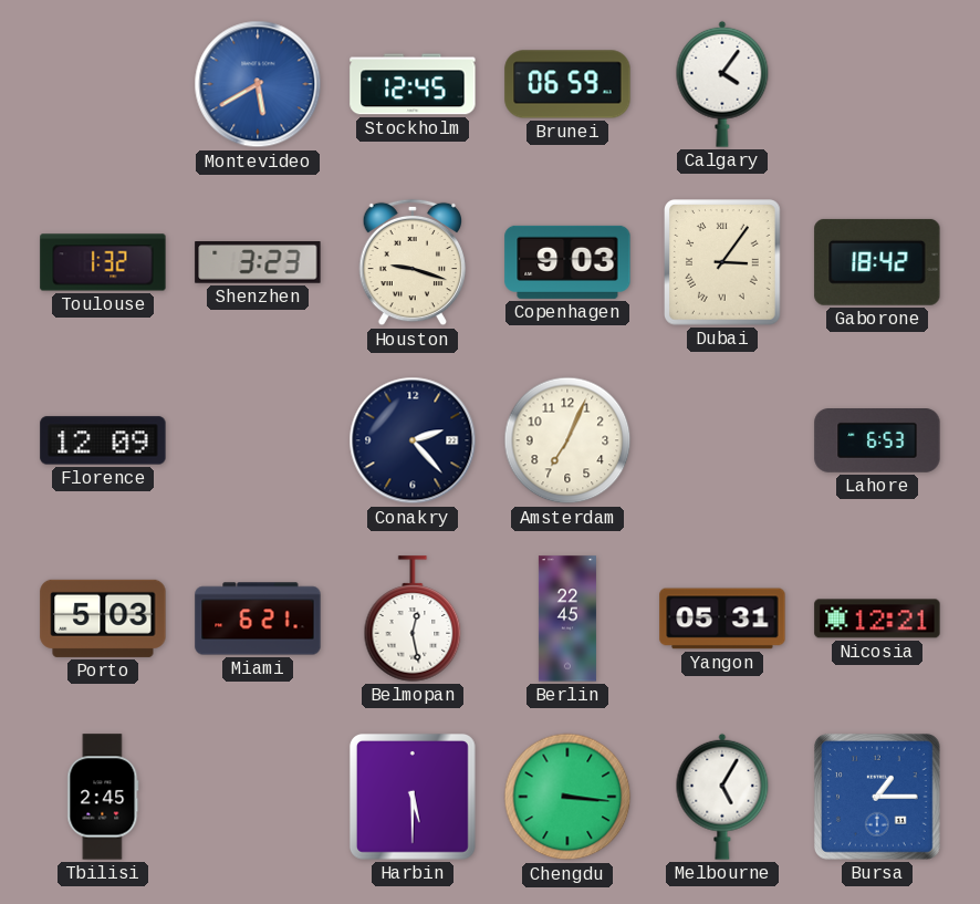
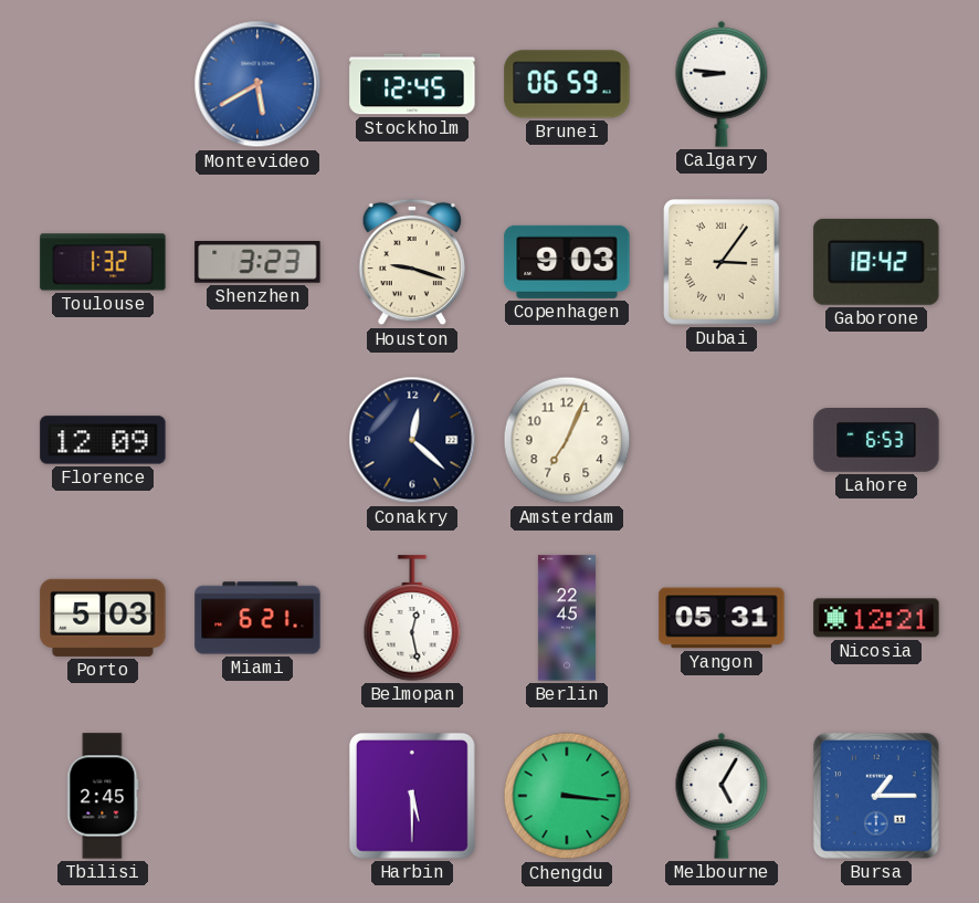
Calgary: 4:06 -> 8:46 (722, 84)
Conakry: 2:23 -> 12:22 (412, 440)
